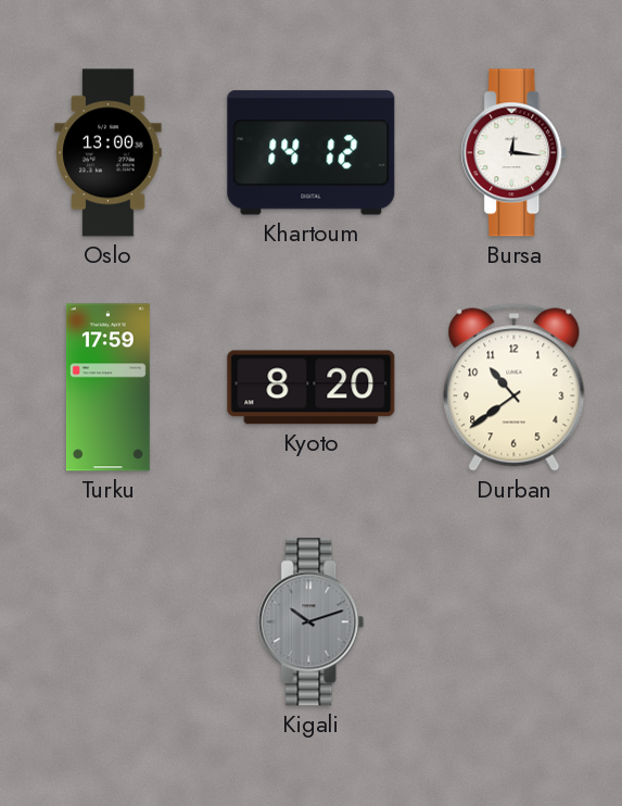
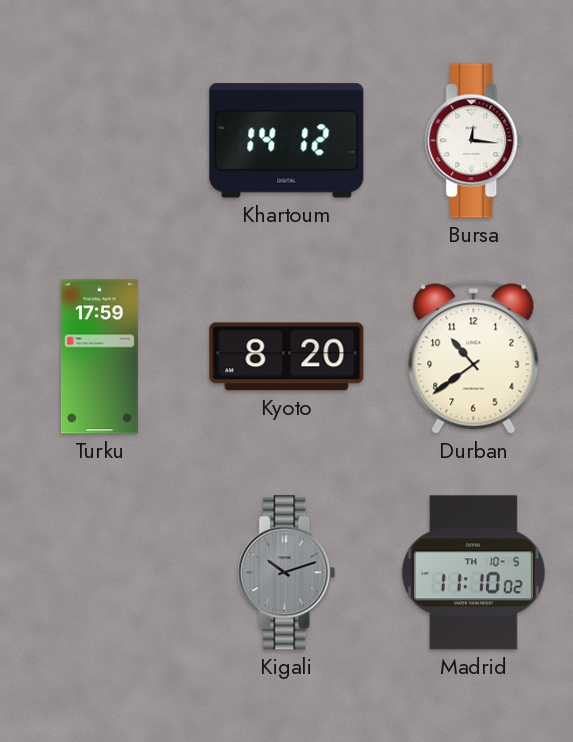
Oslo: 13:00 -> none (109, 153)
Madrid: none -> 11:10 (473, 573)
